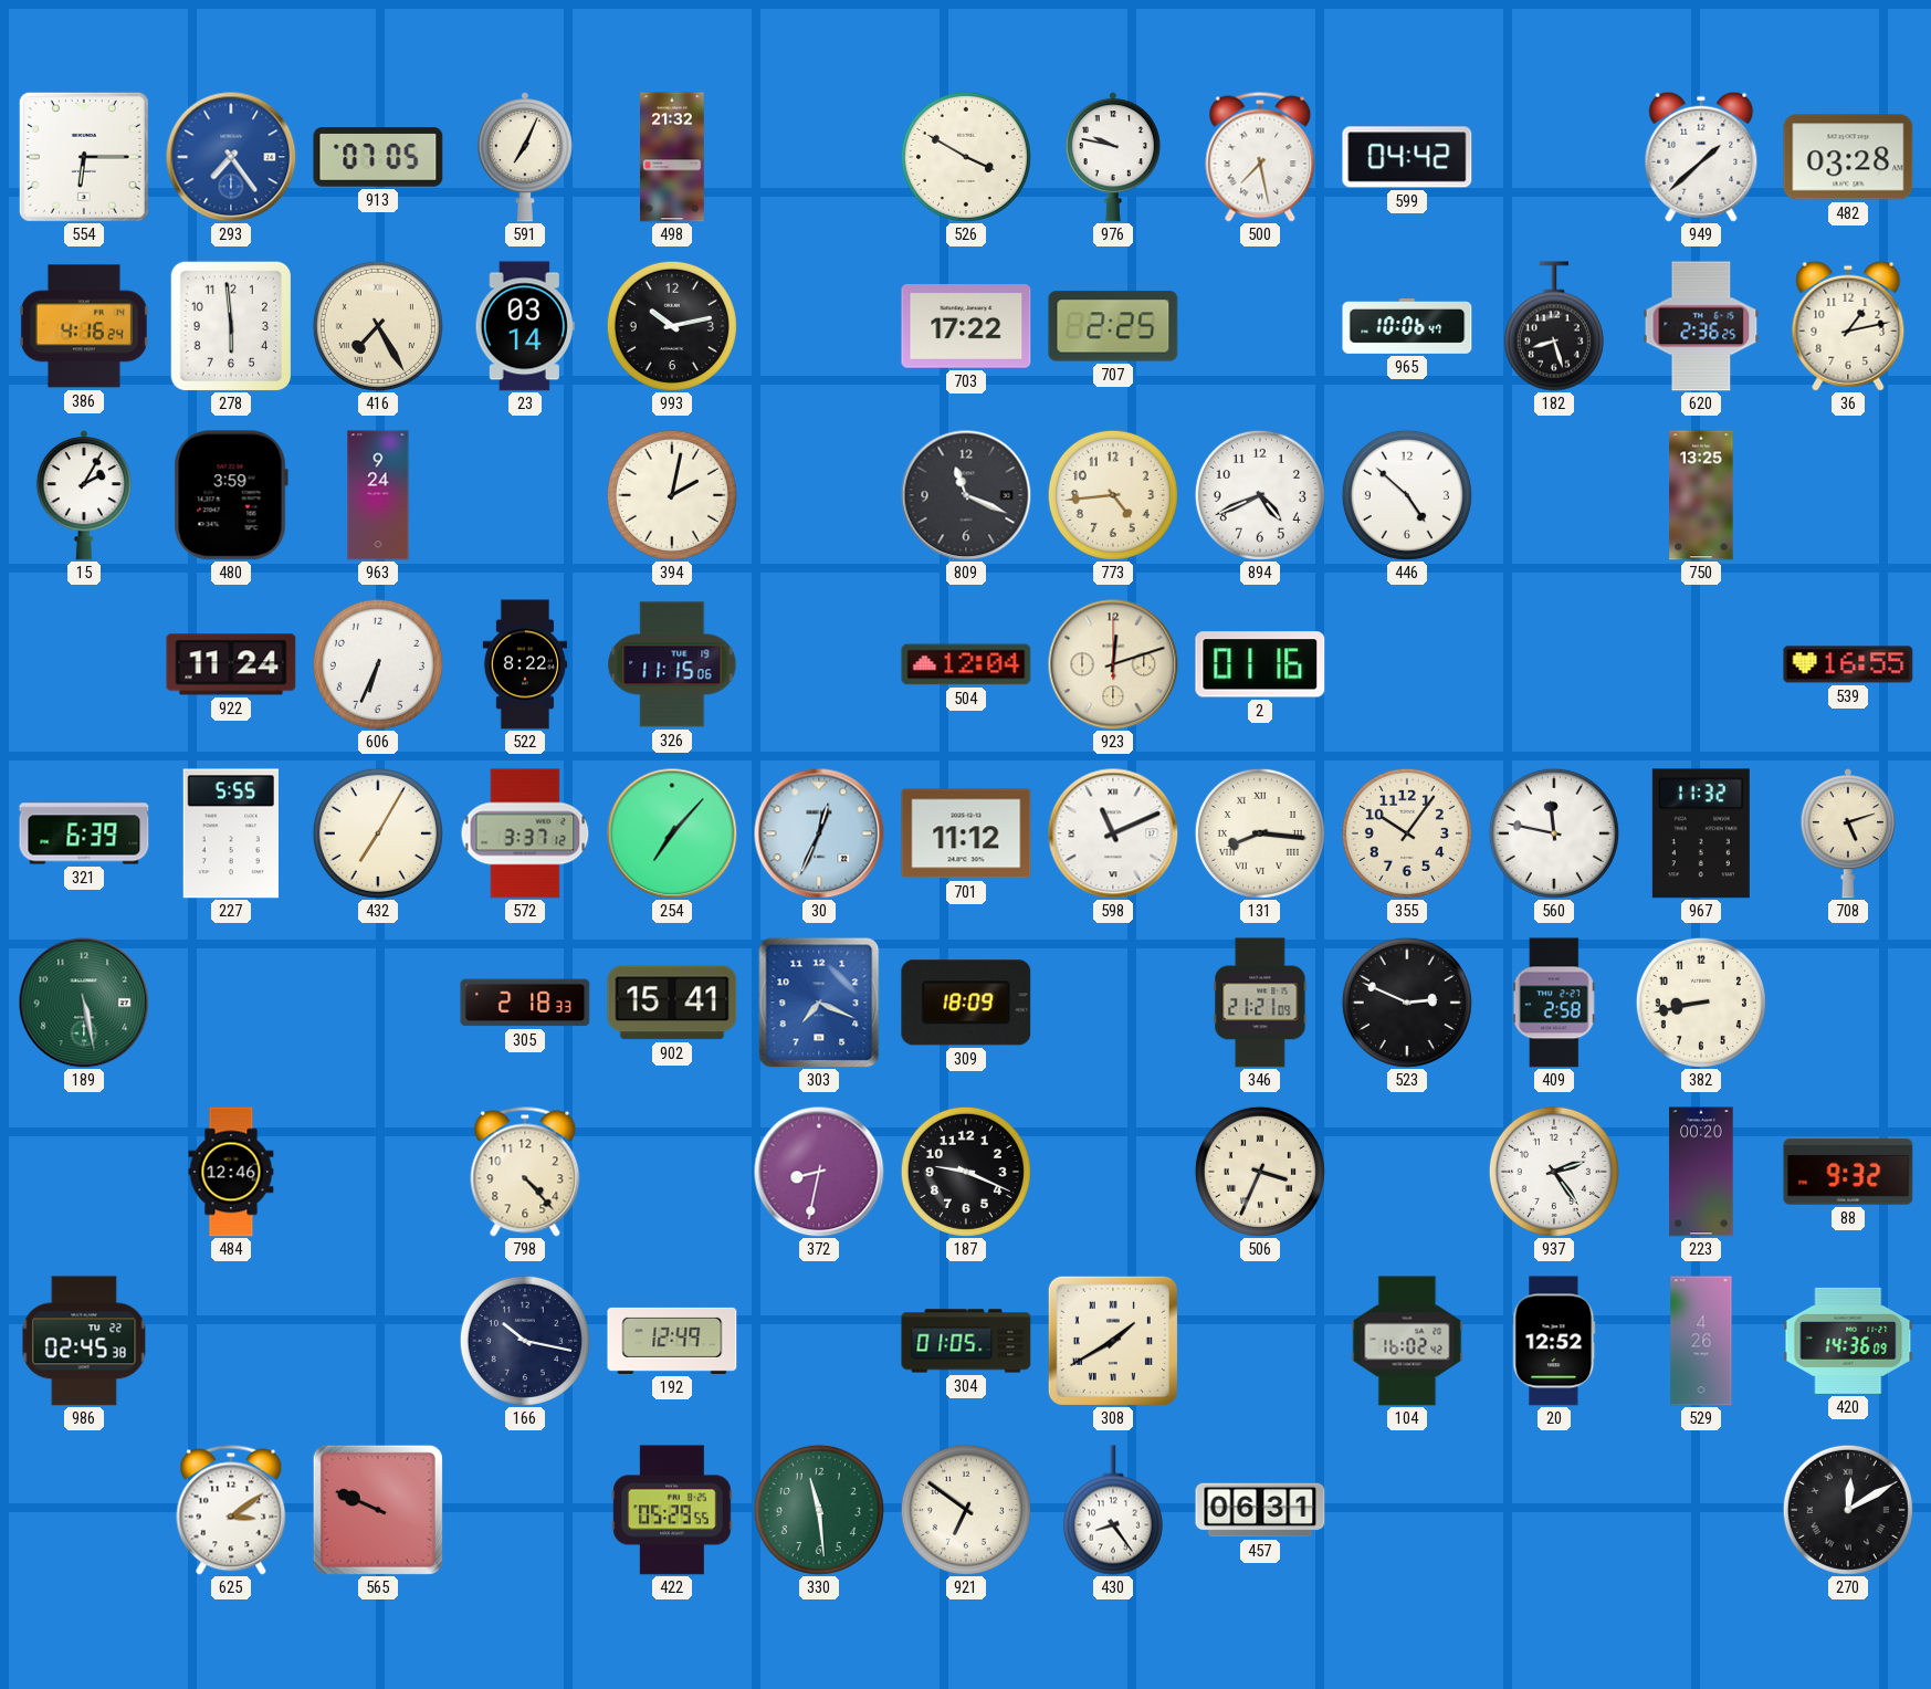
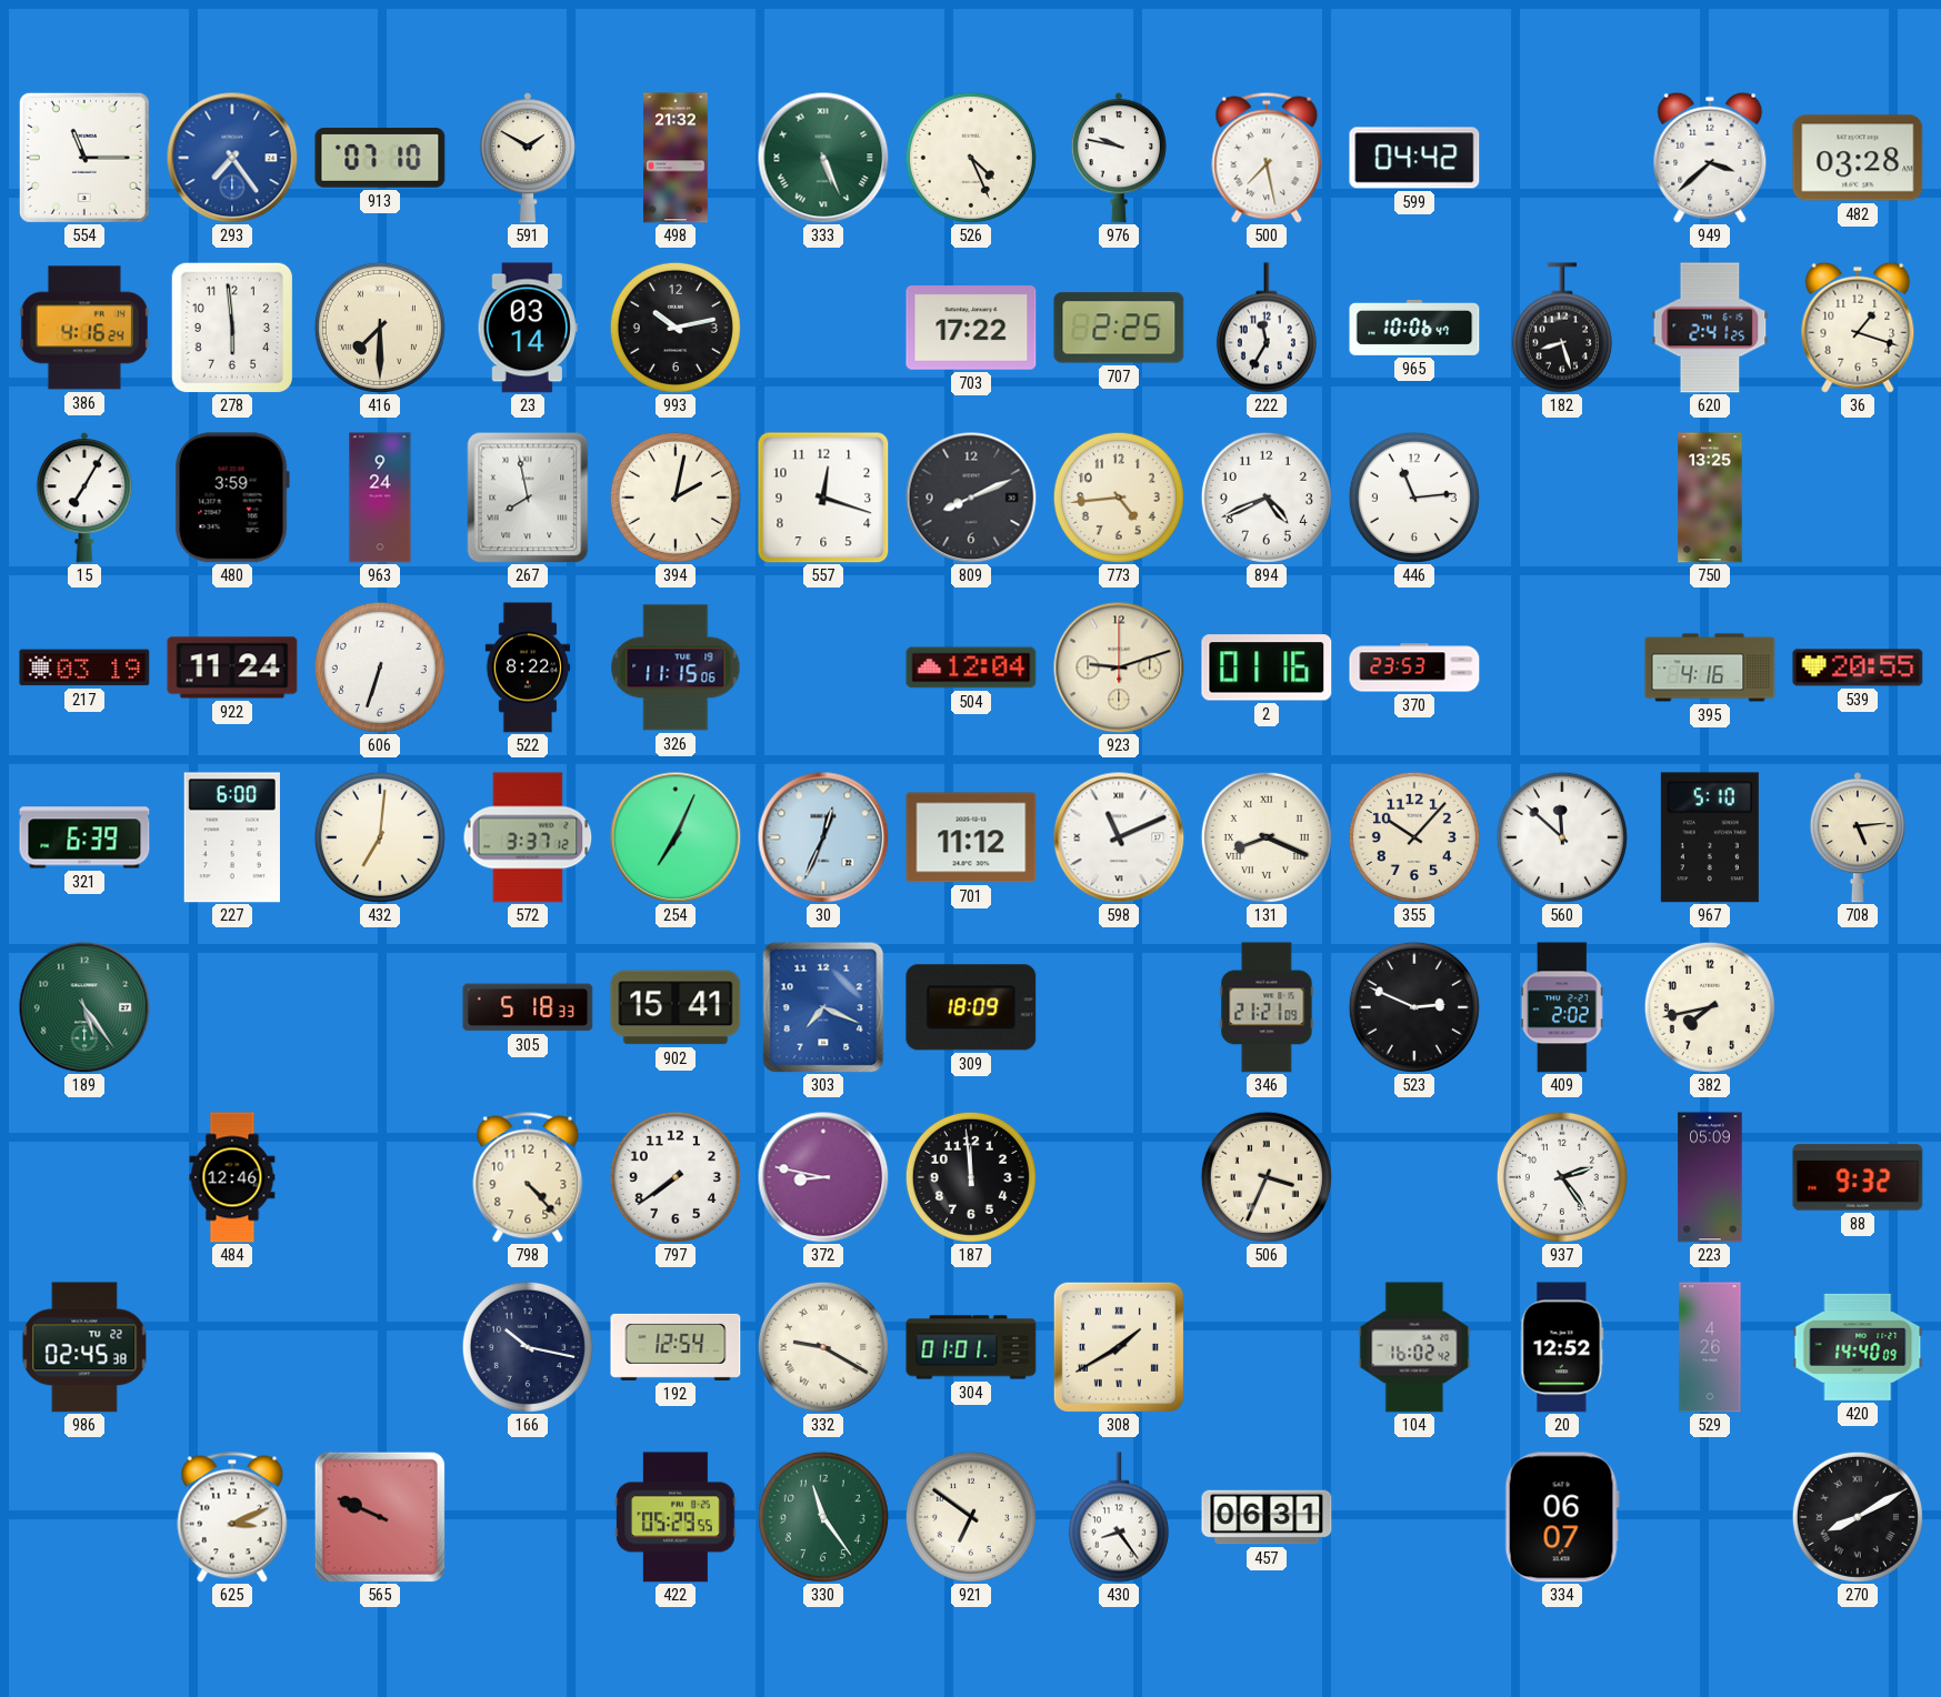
554: 6:15 -> 11:15 (84, 158)
913: 07:05 -> 07:10 (380, 158)
591: 7:04 -> 1:50 (528, 158)
333: none -> 5:26 (823, 158)
526: 3:50 -> 4:26 (971, 158)
949: 1:38 -> 3:38 (1710, 158)
416: 7:25 -> 7:30 (380, 328)
222: none -> 11:35 (1267, 328)
620: 2:36 -> 2:41 (1710, 328)
36: 1:13 -> 1:18 (1858, 328)
15: 2:05 -> 7:05 (84, 498)
267: none -> 7:58 (528, 498)
557: none -> 12:18 (823, 498)
809: 11:19 -> 8:11 (971, 498)
446: 4:52 -> 11:14 (1414, 498)
217: none -> 03:19 (84, 667)
606: 6:34 -> 6:33 (380, 667)
923: 12:12 -> 9:12 (1119, 667)
370: none -> 23:53 (1414, 667)
395: none -> 4:16 (1710, 667)
539: 16:55 -> 20:55 (1858, 667)
227: 5:55 -> 6:00 (232, 837)
432: 7:05 -> 7:01 (380, 837)
254: 7:07 -> 7:04 (676, 837)
131: 8:16 -> 8:19 (1267, 837)
355: 10:06 -> 10:07 (1414, 837)
560: 11:47 -> 11:52 (1562, 837)
967: 11:32 -> 5:10 (1710, 837)
708: 5:12 -> 5:14 (1858, 837)
189: 5:28 -> 5:24 (84, 1007)
305: 2:18 -> 5:18 (528, 1007)
409: 2:58 -> 2:02 (1562, 1007)
382: 8:43 -> 7:43 (1710, 1007)
797: none -> 7:39 (676, 1177)
372: 8:32 -> 8:47 (823, 1177)
187: 9:19 -> 11:59 (971, 1177)
223: 00:20 -> 05:09 (1710, 1177)
192: 12:49 -> 12:54 (676, 1347)
332: none -> 9:20 (823, 1347)
304: 01:05 -> 01:01 (971, 1347)
420: 14:36 -> 14:40 (1858, 1347)
625: 3:09 -> 3:11 (232, 1517)
330: 11:29 -> 11:24 (823, 1517)
334: none -> 06:07 (1562, 1517)
270: 12:10 -> 8:10 (1858, 1517)
